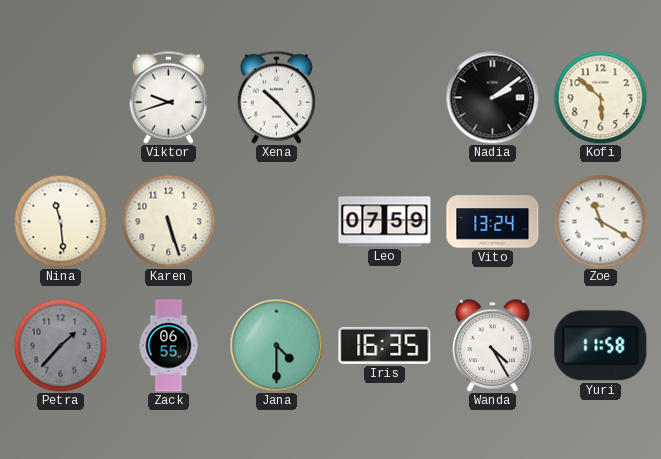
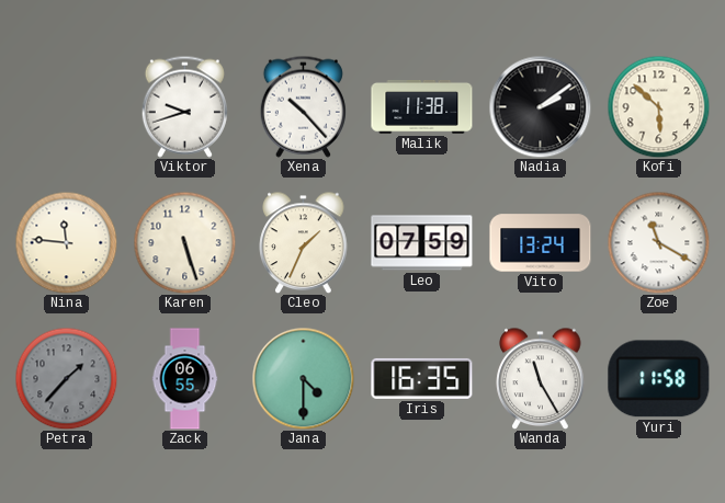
Malik: none -> 11:38 (422, 107)
Nina: 11:29 -> 11:46 (66, 242)
Cleo: none -> 1:34 (304, 242)
Wanda: 4:25 -> 11:25 (541, 378)
